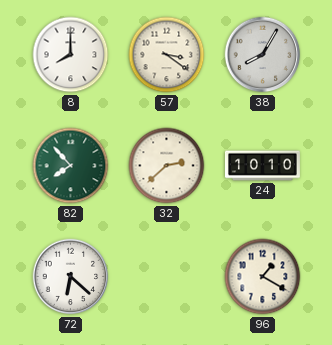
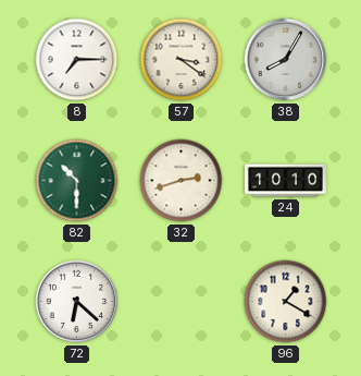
8: 8:00 -> 7:15 (77, 60)
82: 7:53 -> 10:30 (77, 181)
32: 2:38 -> 2:42 (182, 181)
